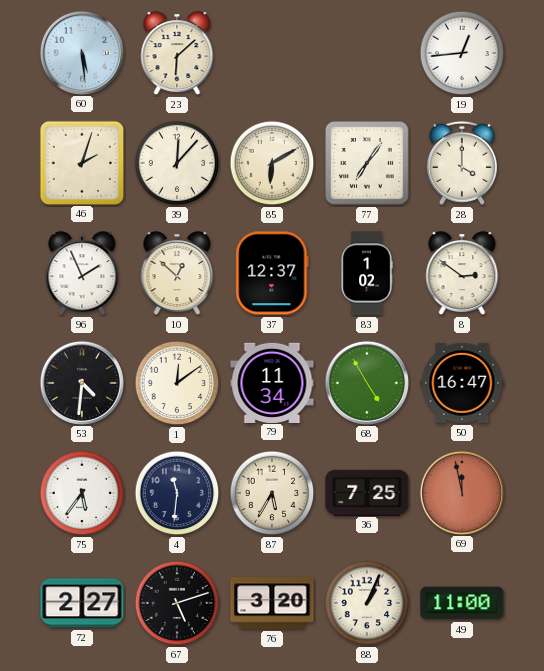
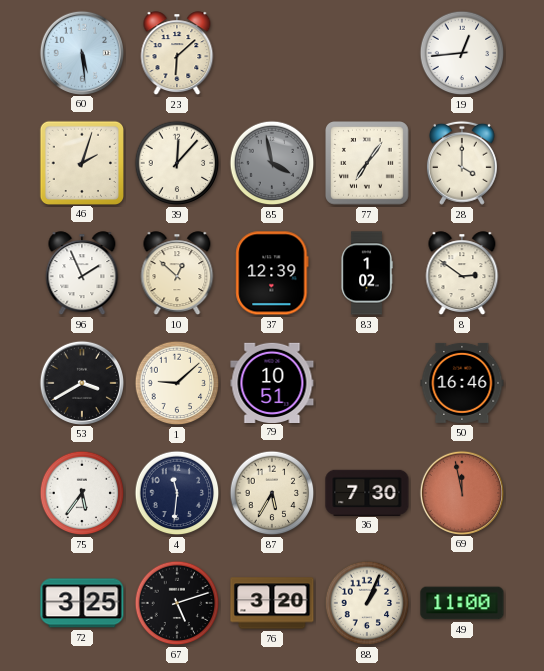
85: 6:10 -> 3:58 (272, 163)
85 dial: cream -> grey (272, 163)
37: 12:37 -> 12:39 (272, 273)
53: 4:31 -> 3:40 (81, 382)
1: 12:09 -> 9:08 (177, 383)
79: 11:34 -> 10:51 (272, 382)
68: 4:55 -> none (366, 382)
50: 16:47 -> 16:46 (462, 383)
36: 7:25 -> 7:30 (367, 492)
72: 2:27 -> 3:25 (82, 603)
